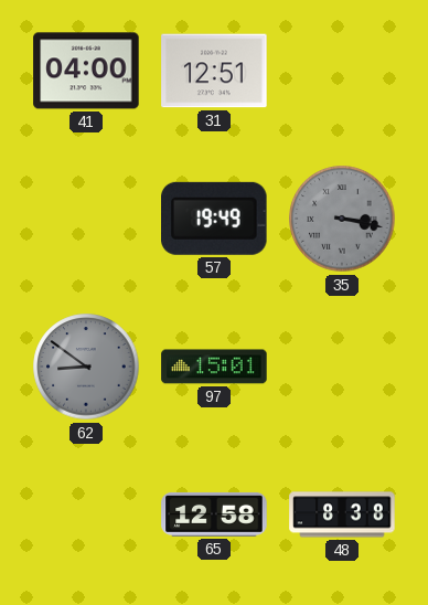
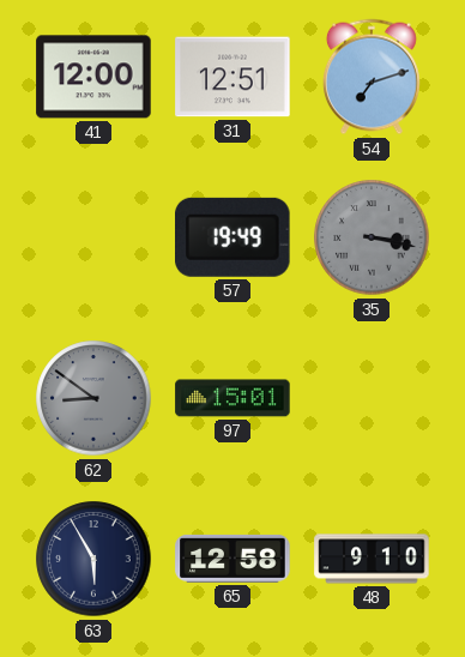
41: 04:00 -> 12:00 (93, 77)
54: none -> 7:12 (372, 77)
63: none -> 5:55 (93, 559)
48: 8:38 -> 9:10 (372, 559)
